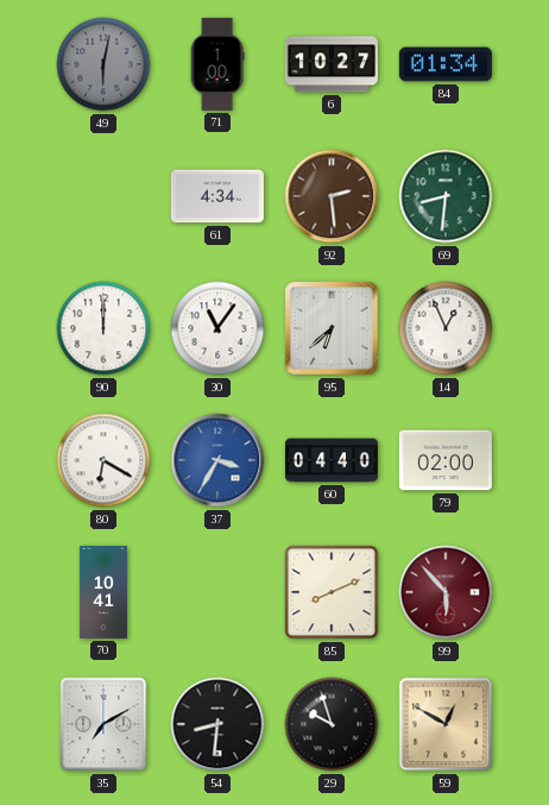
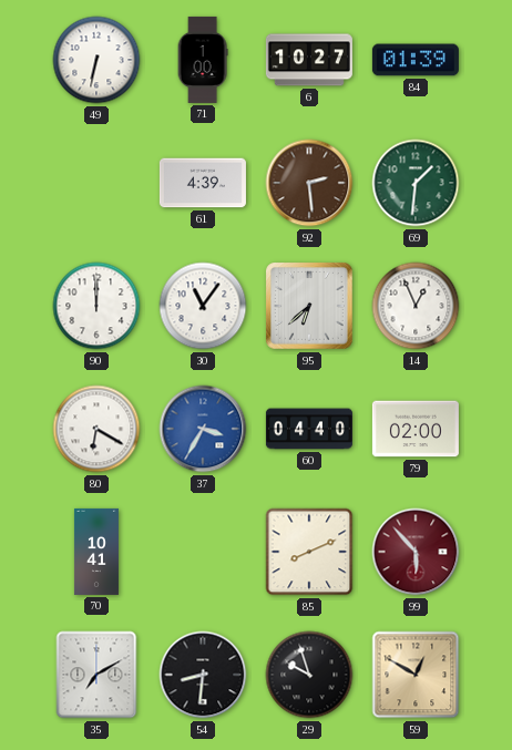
49: 6:02 -> 6:32 (96, 60)
49 dial: grey -> white (96, 60)
84: 01:34 -> 01:39 (416, 60)
61: 4:34 -> 4:39 (203, 183)
69: 8:31 -> 1:31 (416, 183)
